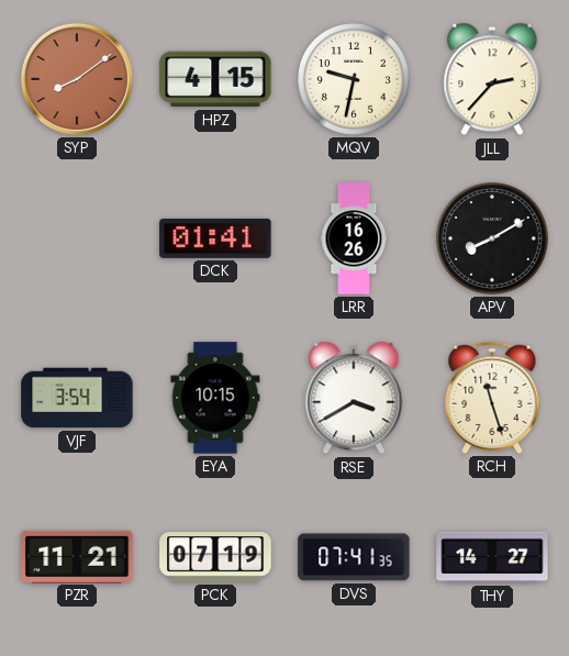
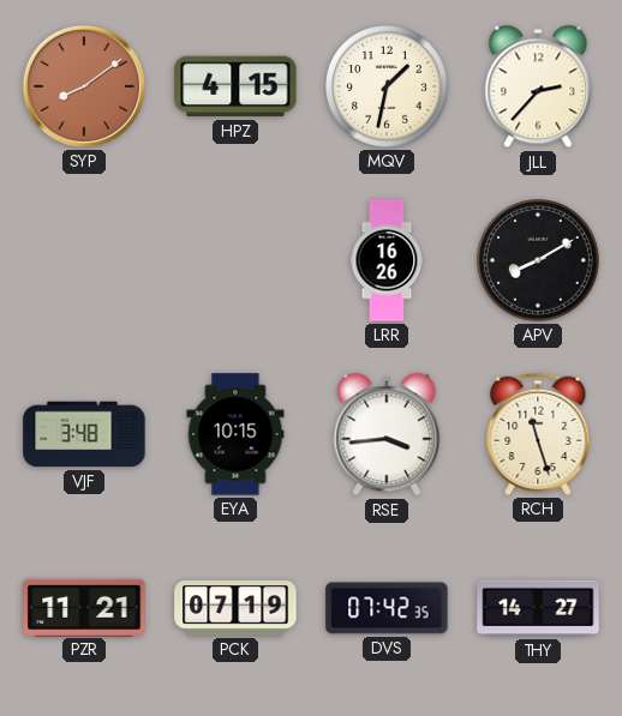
MQV: 9:32 -> 1:32 (388, 88)
DCK: 01:41 -> none (215, 238)
VJF: 3:54 -> 3:48 (84, 434)
RSE: 3:40 -> 3:44 (387, 434)
DVS: 07:41 -> 07:42 (387, 608)
